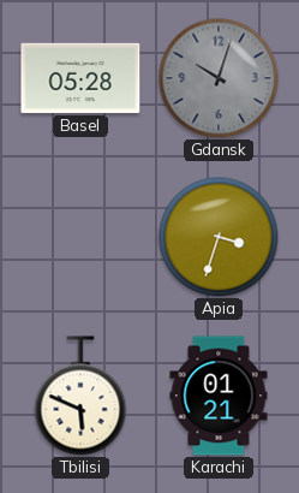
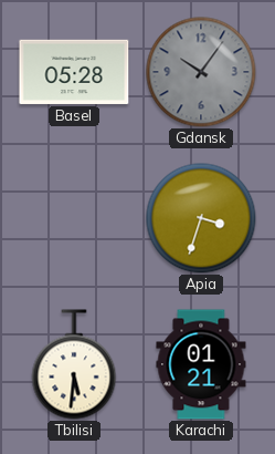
Gdansk: 10:03 -> 10:06 (201, 72)
Tbilisi: 5:49 -> 5:31 (74, 364)
